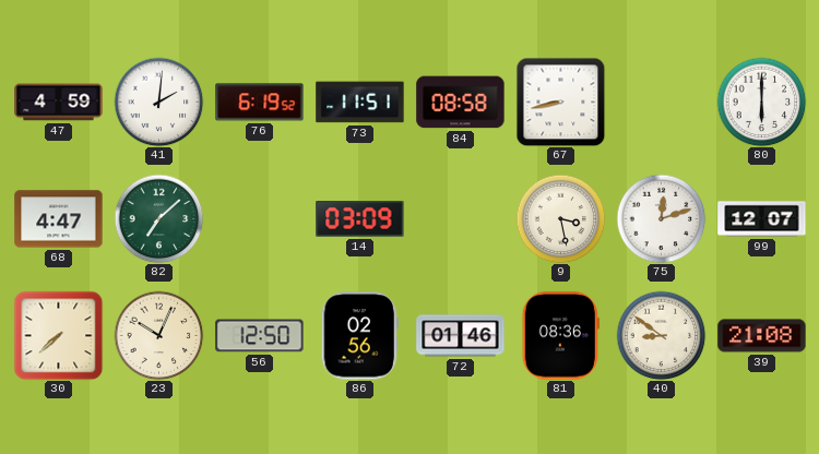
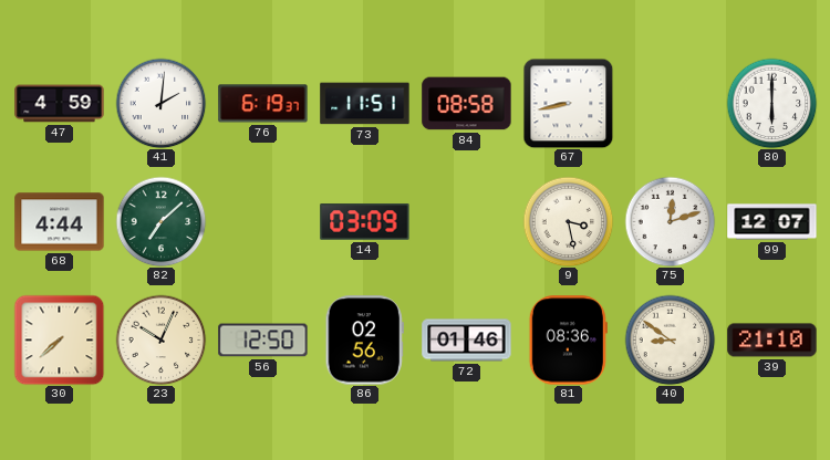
76: 6:19:52 -> 6:19:37 (263, 104)
68: 4:47 -> 4:44 (60, 222)
39: 21:08 -> 21:10 (772, 341)
